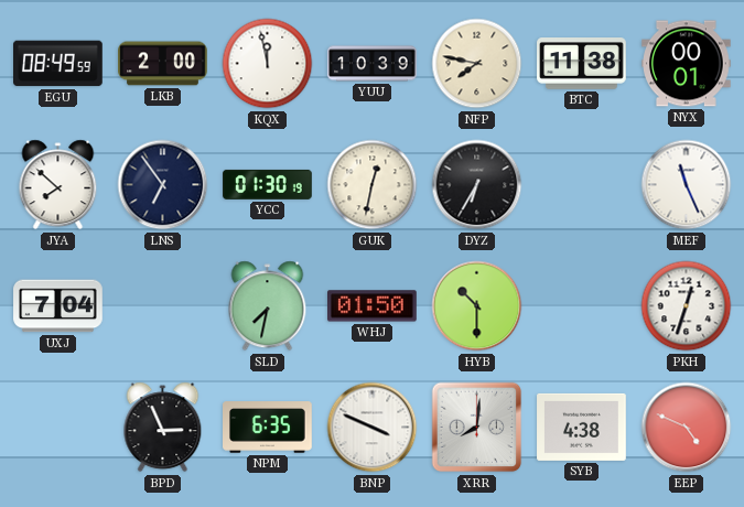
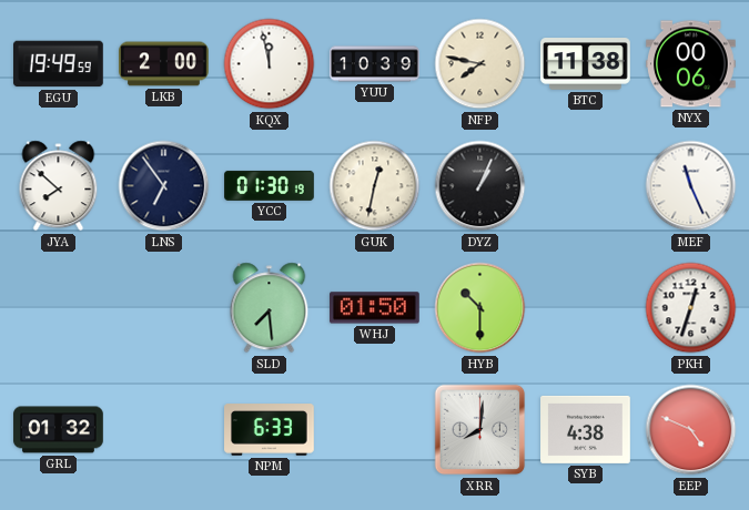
EGU: 08:49 -> 19:49 (59, 64)
NYX: 00:01 -> 00:06 (691, 64)
DYZ: 6:35 -> 1:04 (480, 186)
UXJ: 7:04 -> none (58, 306)
SLD: 7:32 -> 7:29 (270, 308)
GRL: none -> 01:32 (59, 430)
BPD: 2:56 -> none (163, 428)
NPM: 6:35 -> 6:33 (270, 430)
BNP: 3:49 -> none (373, 428)
